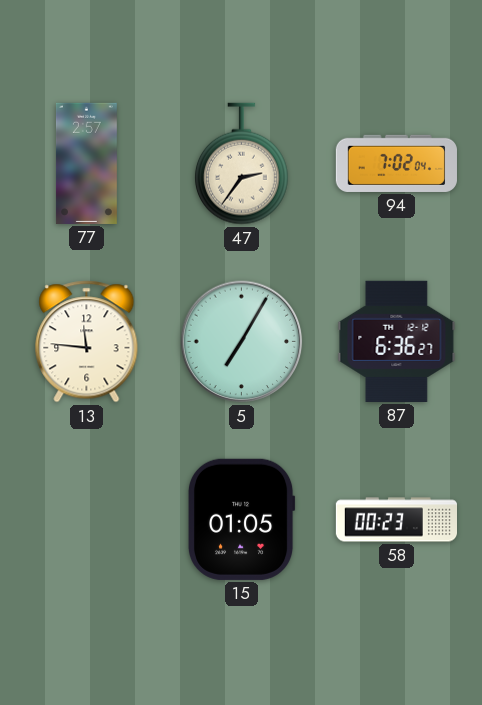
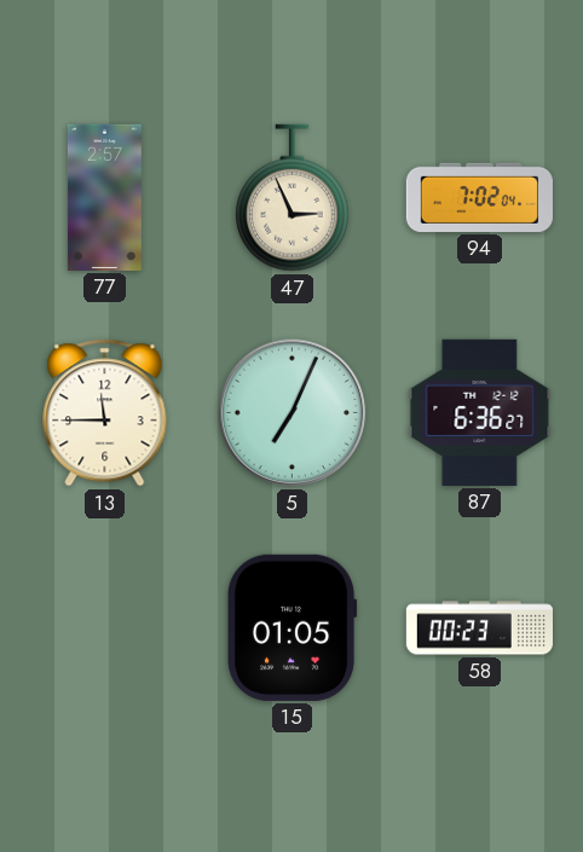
47: 2:36 -> 2:56 (291, 198)
13: 11:46 -> 11:45 (105, 413)
5: 7:05 -> 7:04 (293, 413)
